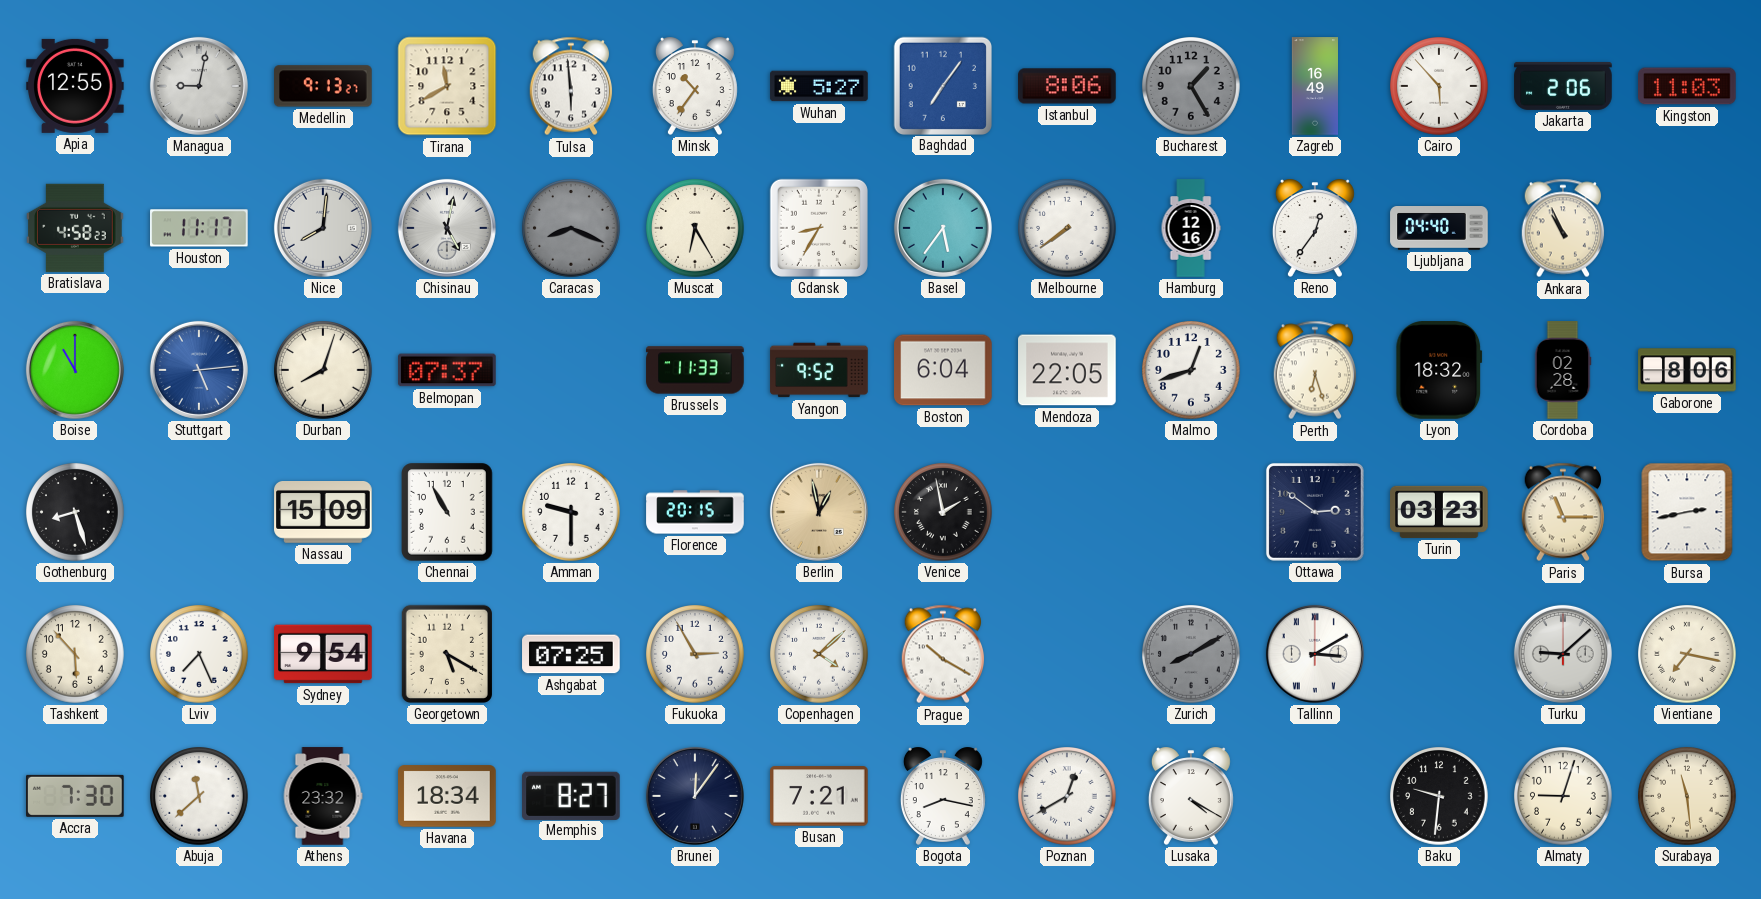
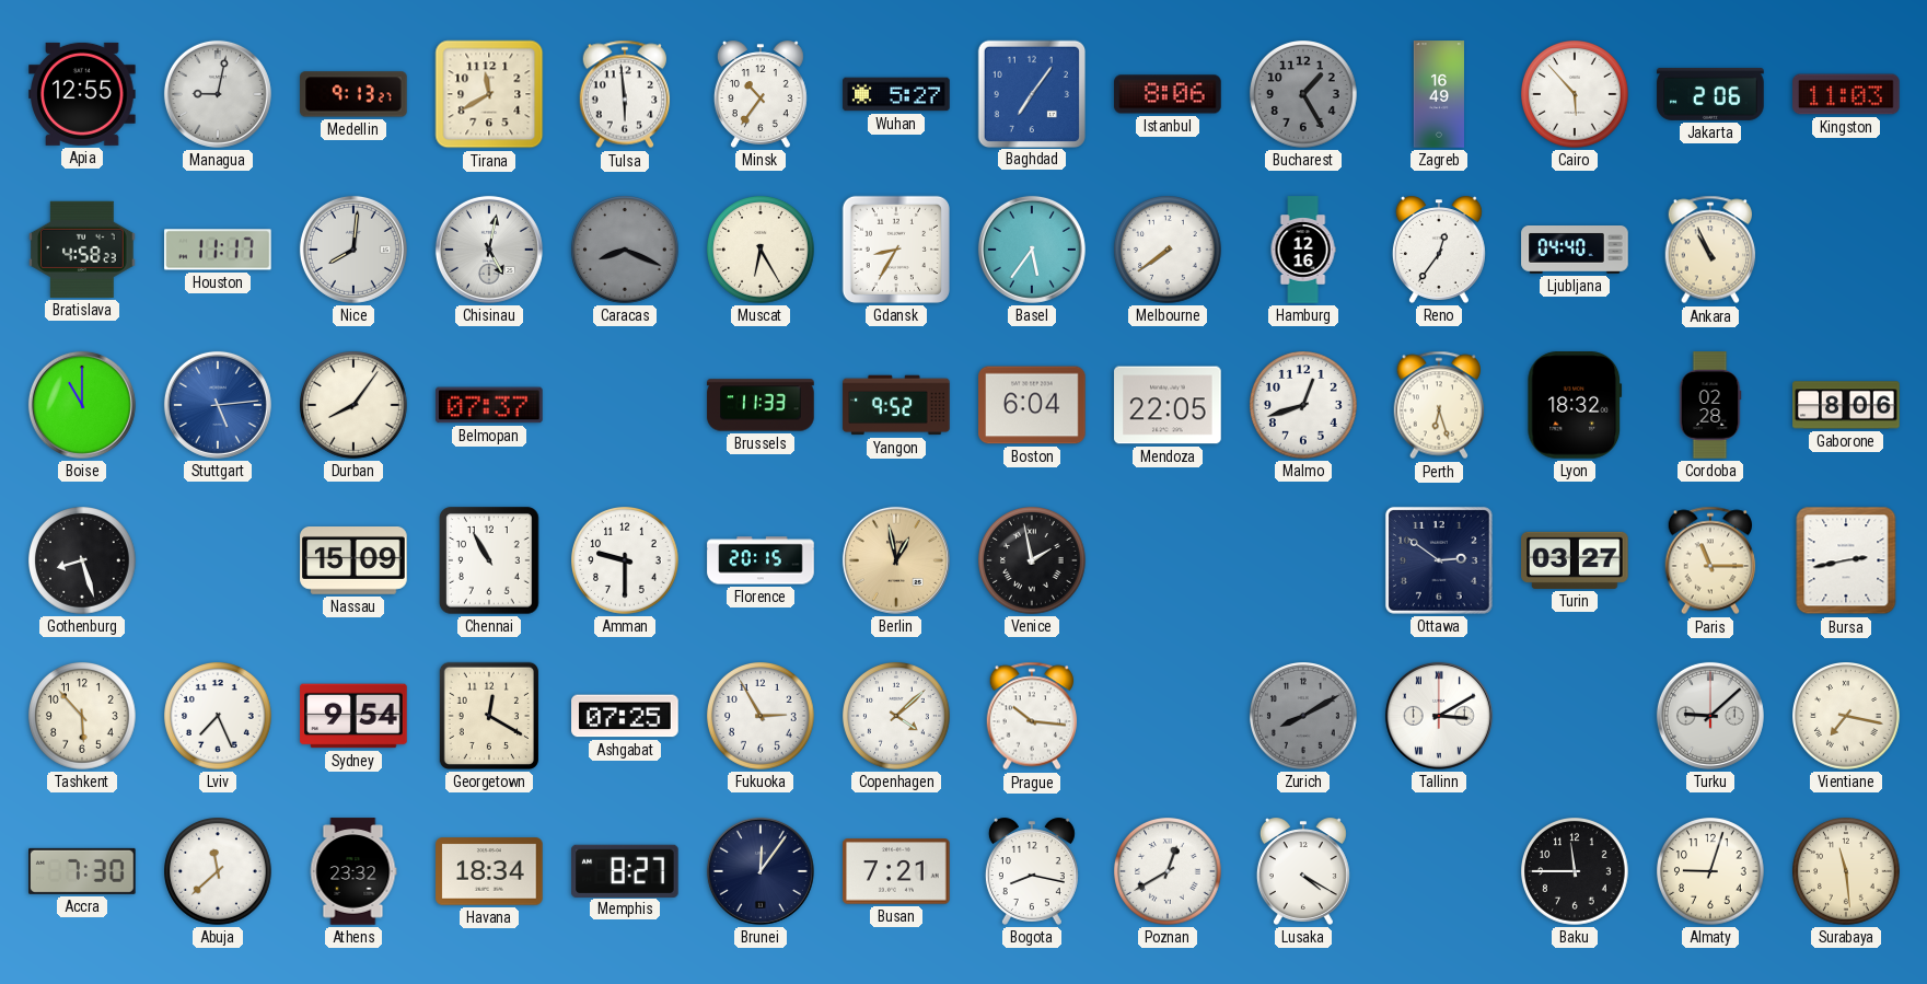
Durban: 8:03 -> 8:06 (355, 406)
Turin: 03:23 -> 03:27 (1575, 560)
Georgetown: 5:20 -> 12:20 (489, 716)
Prague: 10:20 -> 10:16 (1032, 716)
Baku: 9:31 -> 11:45 (1576, 872)
